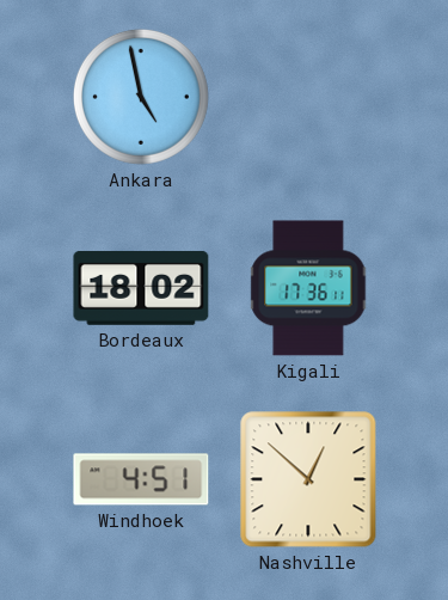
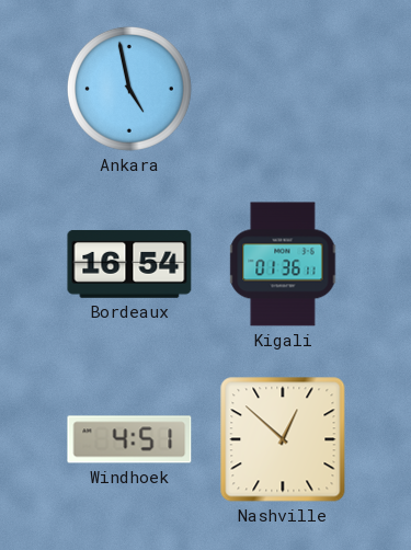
Bordeaux: 18:02 -> 16:54 (129, 264)
Kigali: 17:36 -> 01:36 (283, 264)
